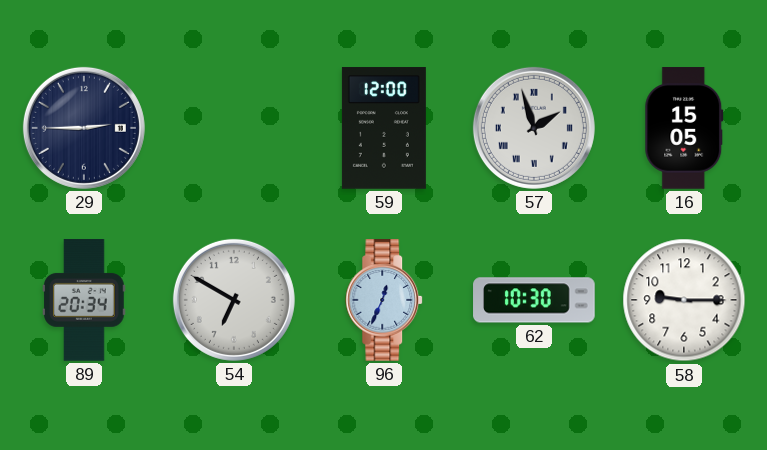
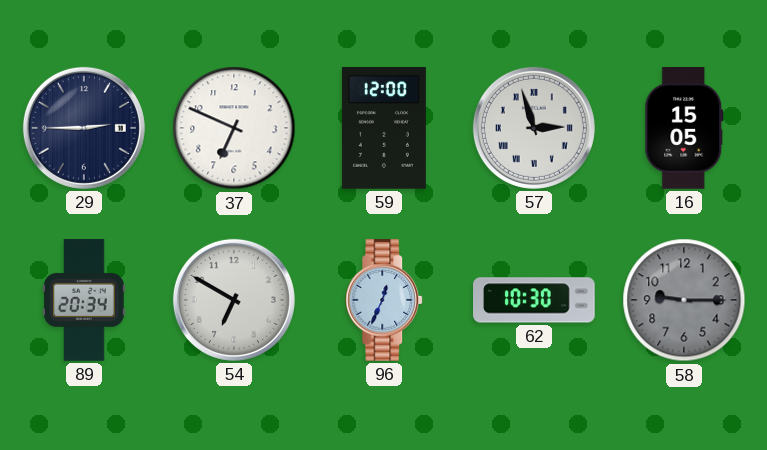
37: none -> 6:49 (234, 128)
57: 1:57 -> 2:57 (534, 128)
58 dial: white -> grey (684, 300)
